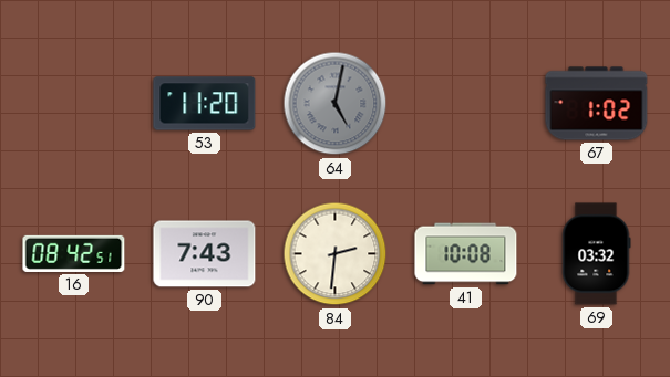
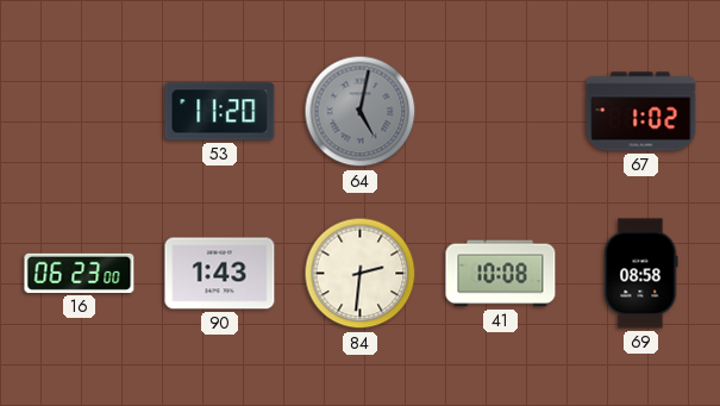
16: 08:42 -> 06:23 (80, 273)
90: 7:43 -> 1:43 (220, 274)
69: 03:32 -> 08:58 (640, 274)
